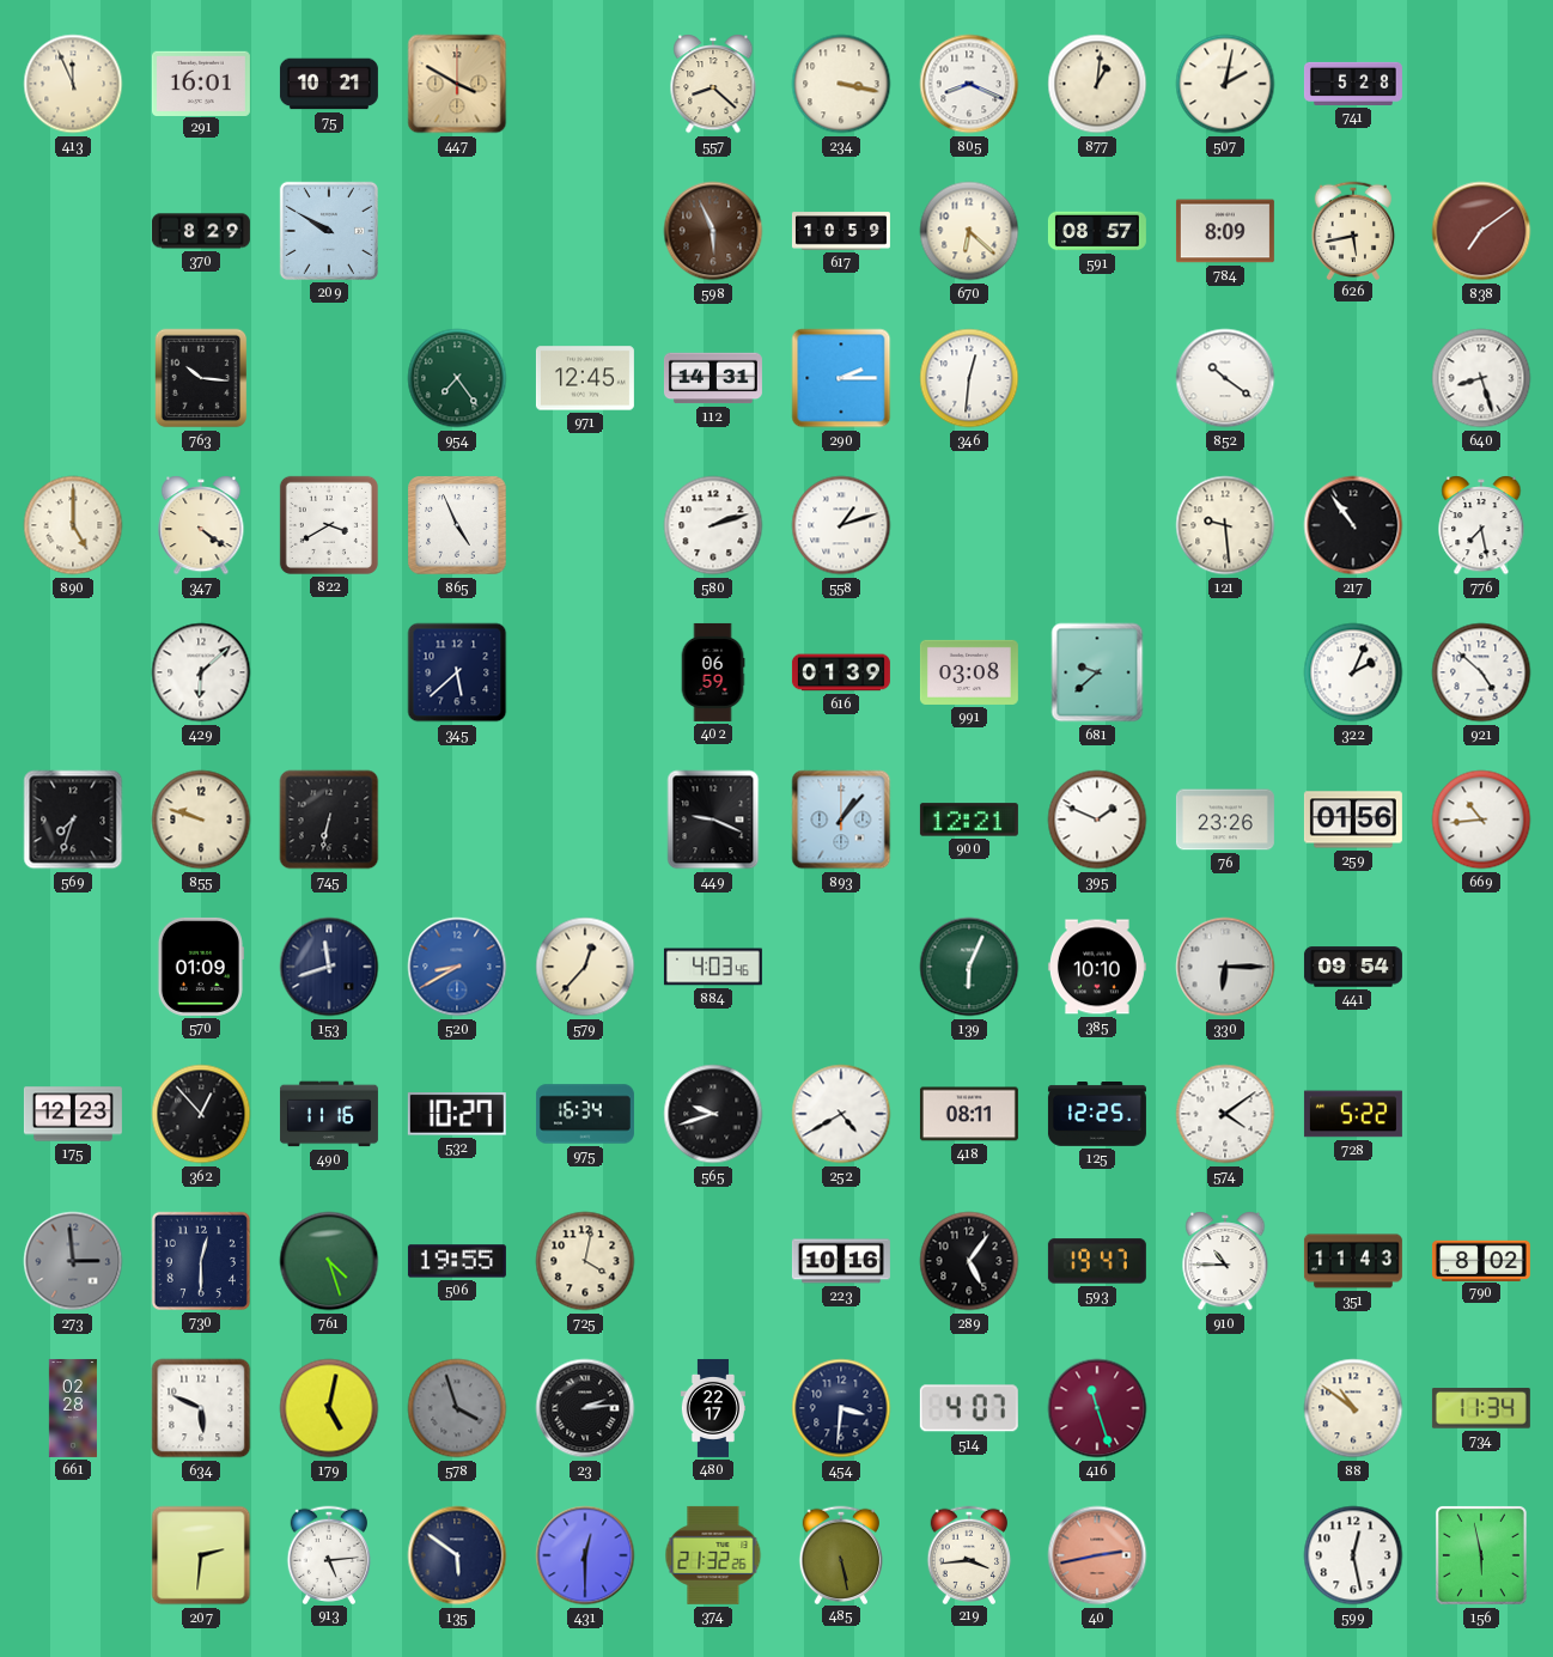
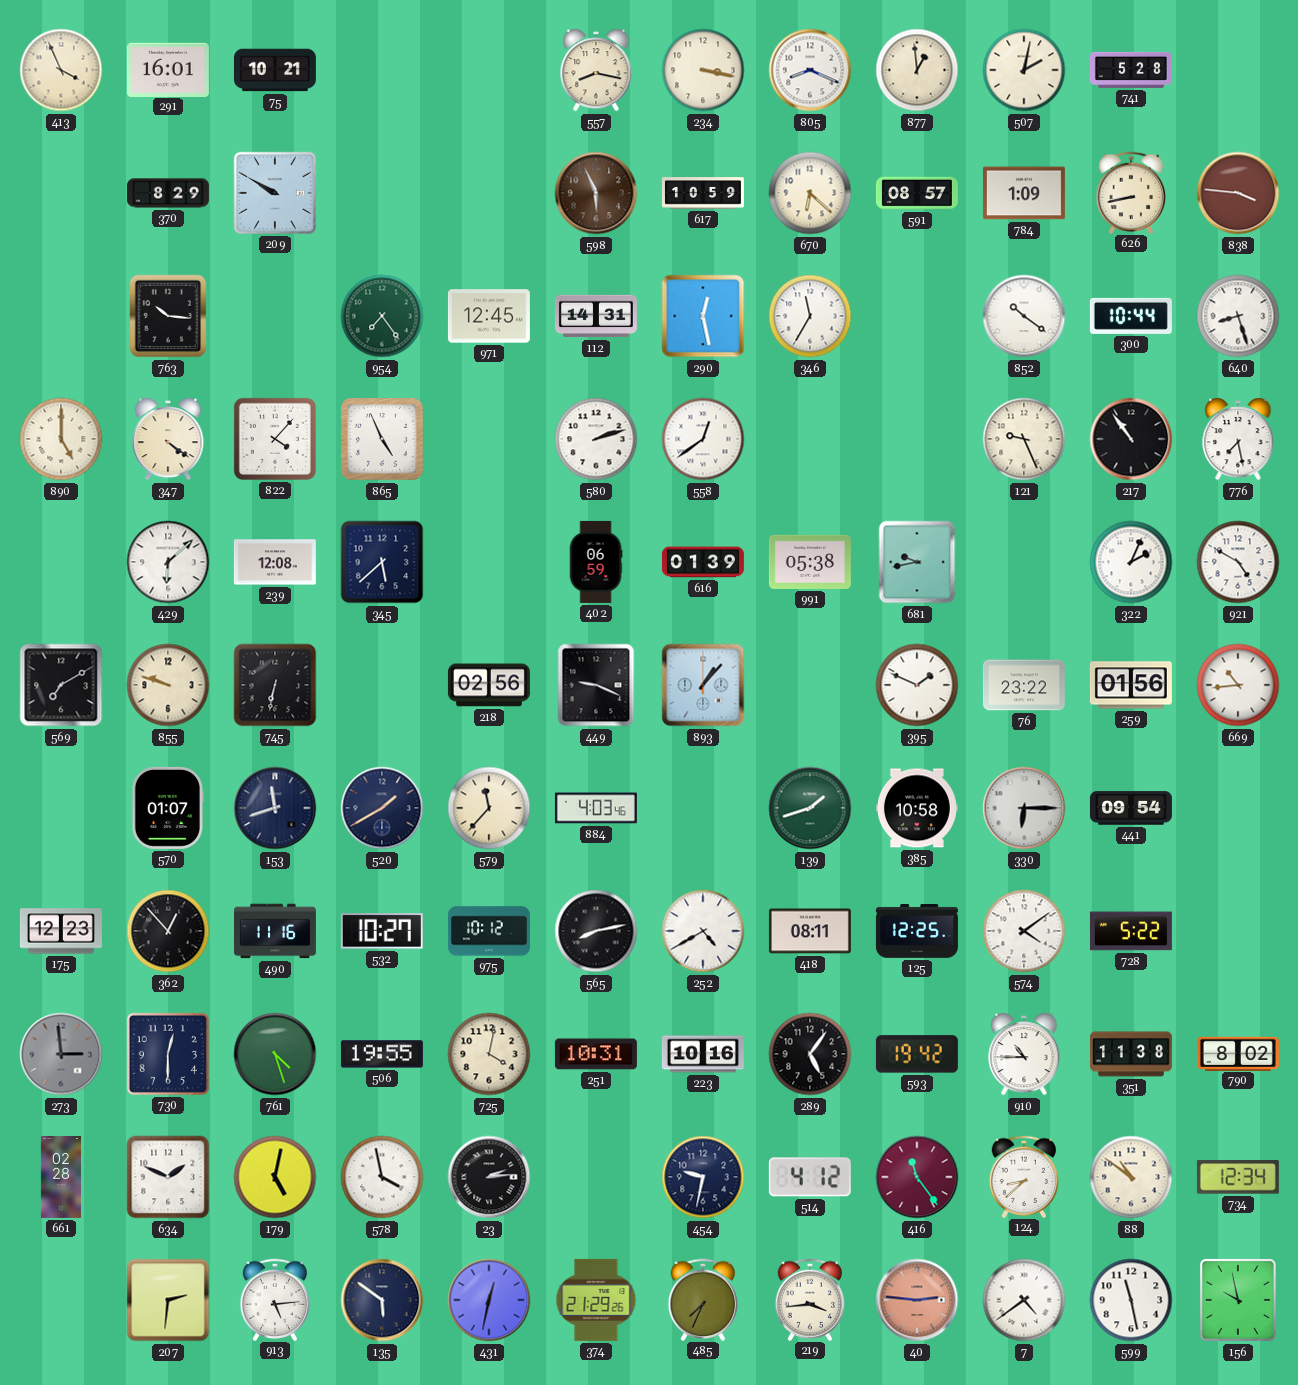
413: 11:56 -> 3:56 (61, 70)
447: 3:50 -> none (457, 84)
557: 8:22 -> 8:17 (596, 70)
877: 1:01 -> 12:59 (917, 70)
784: 8:09 -> 1:09 (1024, 193)
626: 5:43 -> 8:43 (1131, 192)
838: 7:09 -> 3:46 (1238, 193)
290: 2:15 -> 12:28 (703, 316)
346: 12:31 -> 11:35 (810, 316)
300: none -> 10:44 (1131, 316)
822: 3:40 -> 4:07 (275, 439)
558: 1:12 -> 12:39 (703, 439)
121: 9:29 -> 9:26 (1024, 439)
239: none -> 12:08 (275, 562)
991: 03:08 -> 05:38 (810, 562)
681: 9:38 -> 9:43 (917, 562)
921: 4:52 -> 4:50 (1238, 562)
569: 7:33 -> 7:10 (61, 685)
218: none -> 02:56 (489, 685)
900: 12:21 -> none (969, 820)
76: 23:26 -> 23:22 (1024, 685)
570: 01:09 -> 01:07 (168, 808)
520: 8:40 -> 1:40 (382, 808)
520 dial: blue -> navy (382, 808)
579: 12:37 -> 11:37 (489, 808)
139: 6:04 -> 1:42 (810, 808)
385: 10:10 -> 10:58 (917, 808)
975: 16:34 -> 10:12 (489, 931)
565: 9:42 -> 8:13 (596, 931)
251: none -> 10:31 (596, 1054)
593: 19:47 -> 19:42 (917, 1054)
351: 11:43 -> 11:38 (1131, 1054)
634: 5:49 -> 1:49 (168, 1177)
578: 3:57 -> 3:58 (382, 1177)
578 dial: grey -> white (382, 1177)
480: 22:17 -> none (712, 1408)
454: 3:31 -> 9:32 (703, 1177)
514: 4:07 -> 4:12 (810, 1177)
416: 11:27 -> 11:24 (917, 1177)
124: none -> 8:38 (1024, 1176)
734: 11:34 -> 12:34 (1238, 1177)
431: 12:30 -> 12:32 (489, 1300)
374: 21:32 -> 21:29 (596, 1300)
485: 5:28 -> 7:34 (703, 1299)
40: 2:43 -> 2:46 (917, 1300)
7: none -> 4:39 (1024, 1300)
599: 12:28 -> 11:28 (1131, 1300)
156: 5:58 -> 9:58 (1238, 1300)
